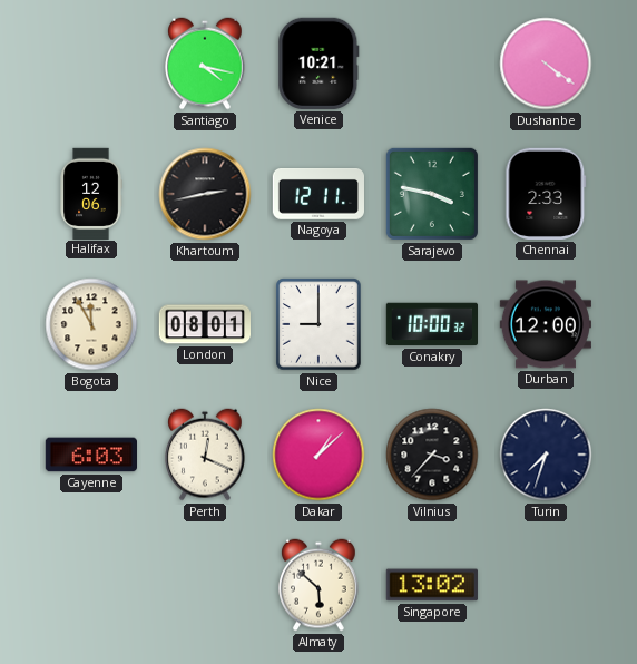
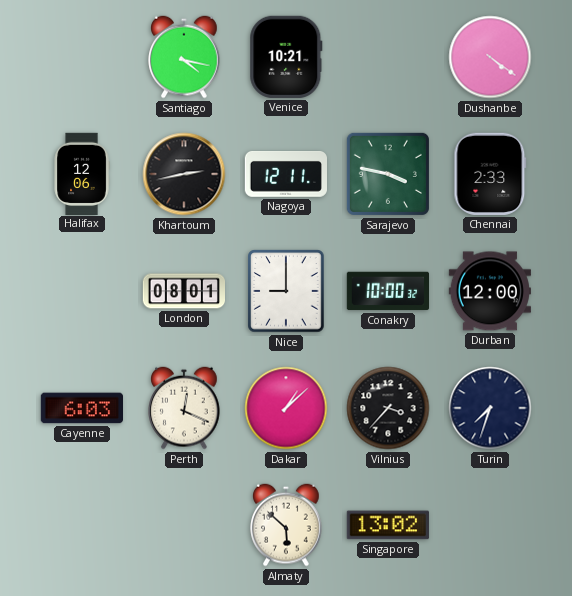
Bogota: 11:55 -> none (91, 324)
